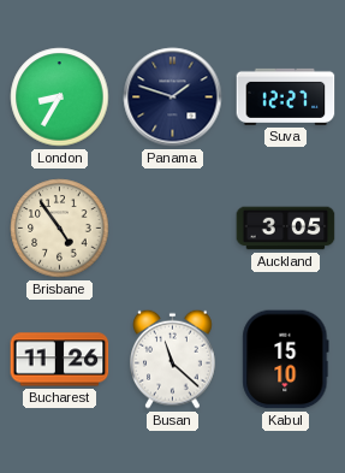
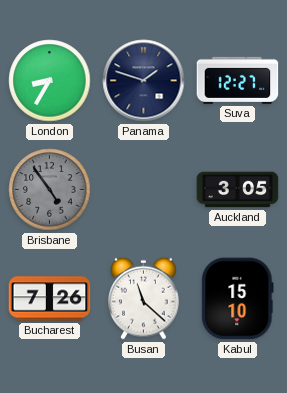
Brisbane dial: cream -> grey (50, 190)
Bucharest: 11:26 -> 7:26 (50, 299)
